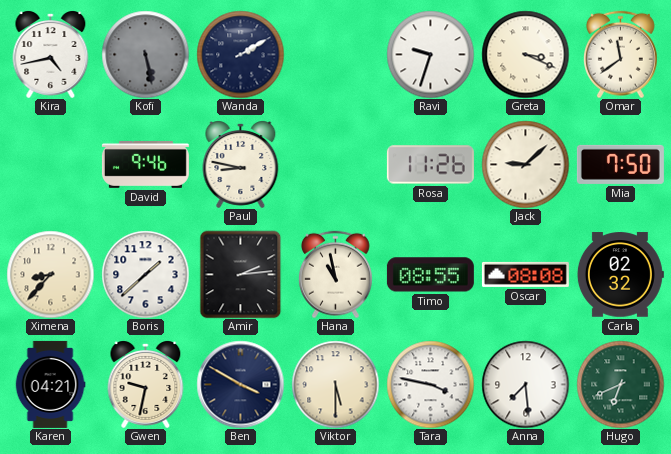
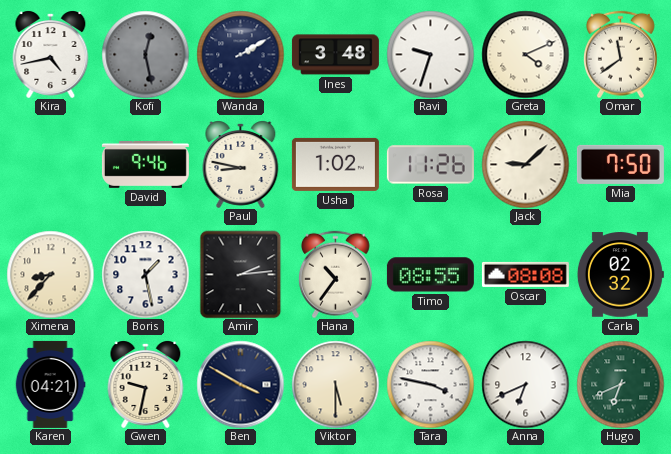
Kofi: 5:28 -> 12:28 (145, 54)
Ines: none -> 3:48 (335, 55)
Greta: 3:19 -> 4:11 (525, 54)
Usha: none -> 1:02 (335, 164)
Boris: 1:38 -> 1:28 (145, 274)
Hana: 10:58 -> 10:36 (335, 274)
Anna: 7:29 -> 6:41 (525, 384)
